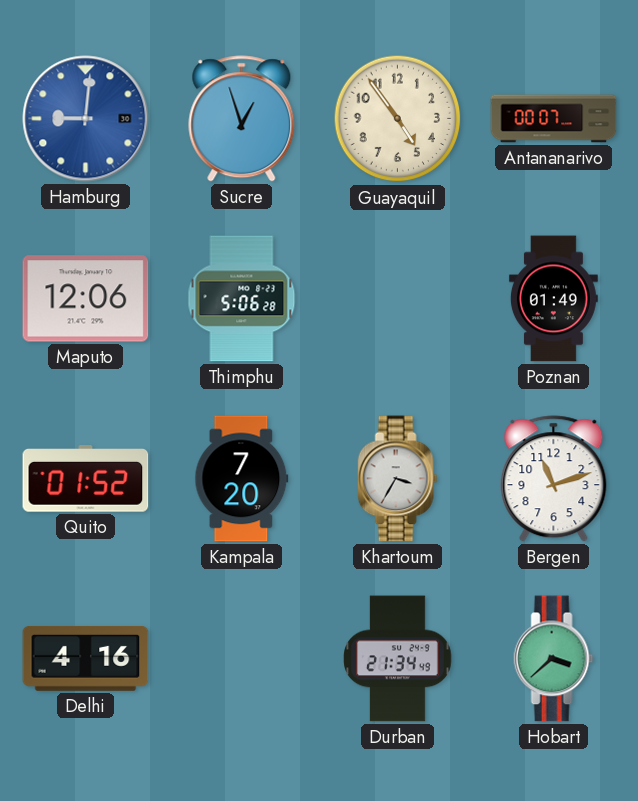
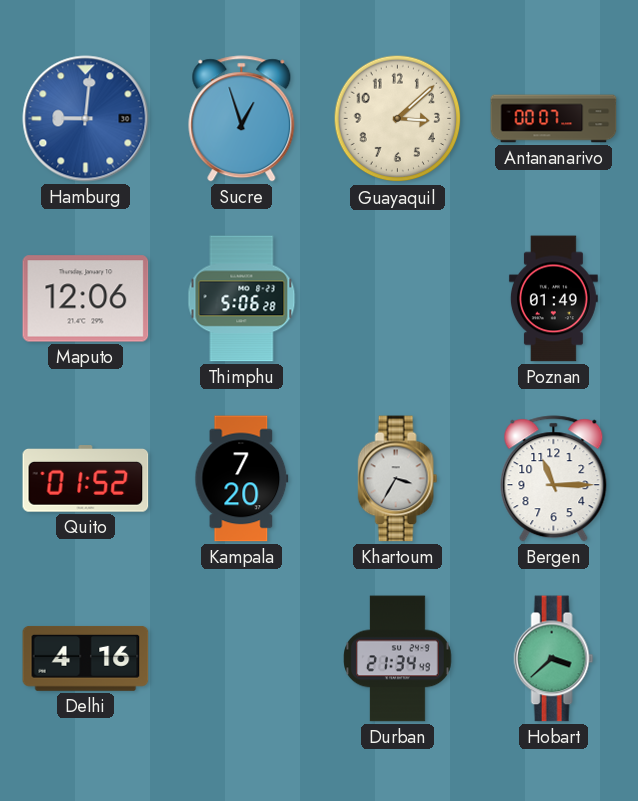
Guayaquil: 4:54 -> 3:08 (398, 119)
Bergen: 11:12 -> 11:15 (554, 479)
